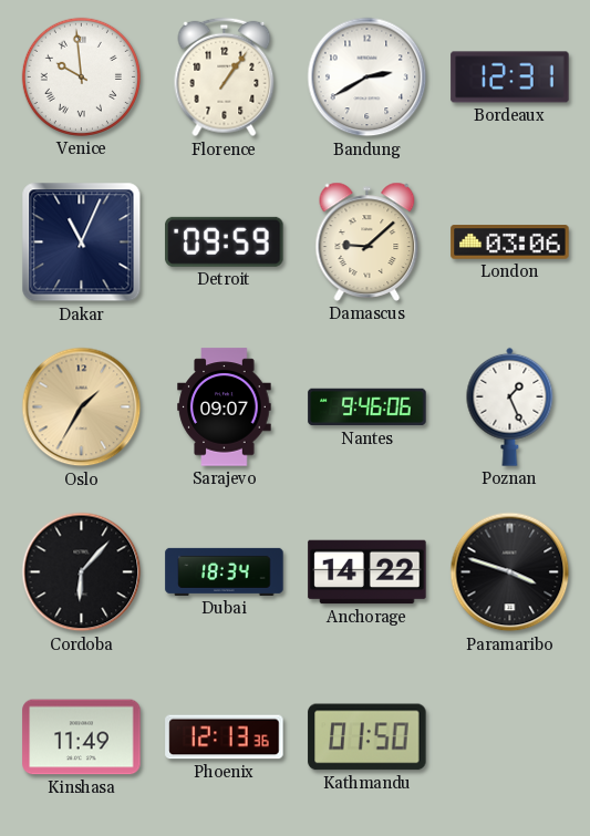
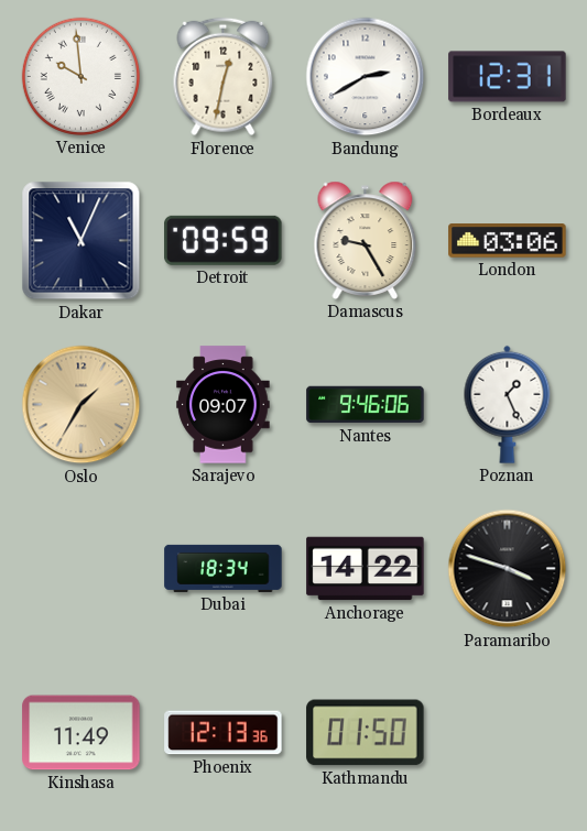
Florence: 1:06 -> 12:32 (224, 77)
Damascus: 9:08 -> 9:25 (366, 240)
Cordoba: 6:07 -> none (82, 572)
